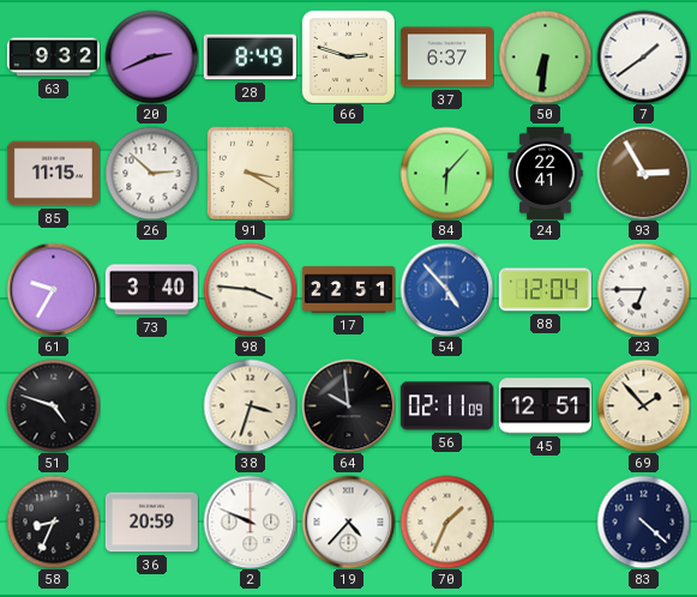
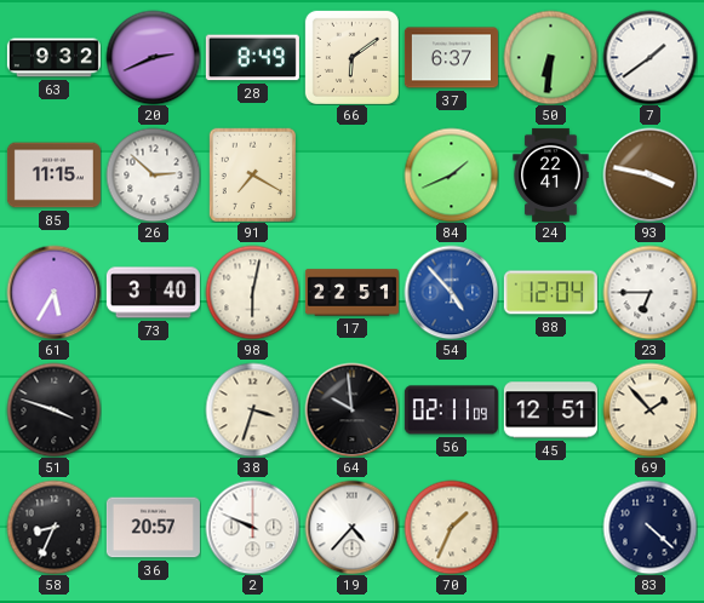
66: 2:48 -> 6:09 (351, 57)
91: 3:20 -> 7:20 (252, 174)
84: 6:07 -> 1:41 (451, 174)
93: 2:55 -> 3:47 (649, 174)
61: 9:35 -> 5:35 (53, 292)
98: 3:46 -> 6:02 (252, 292)
51: 4:48 -> 3:48 (53, 409)
36: 20:59 -> 20:57 (153, 528)
